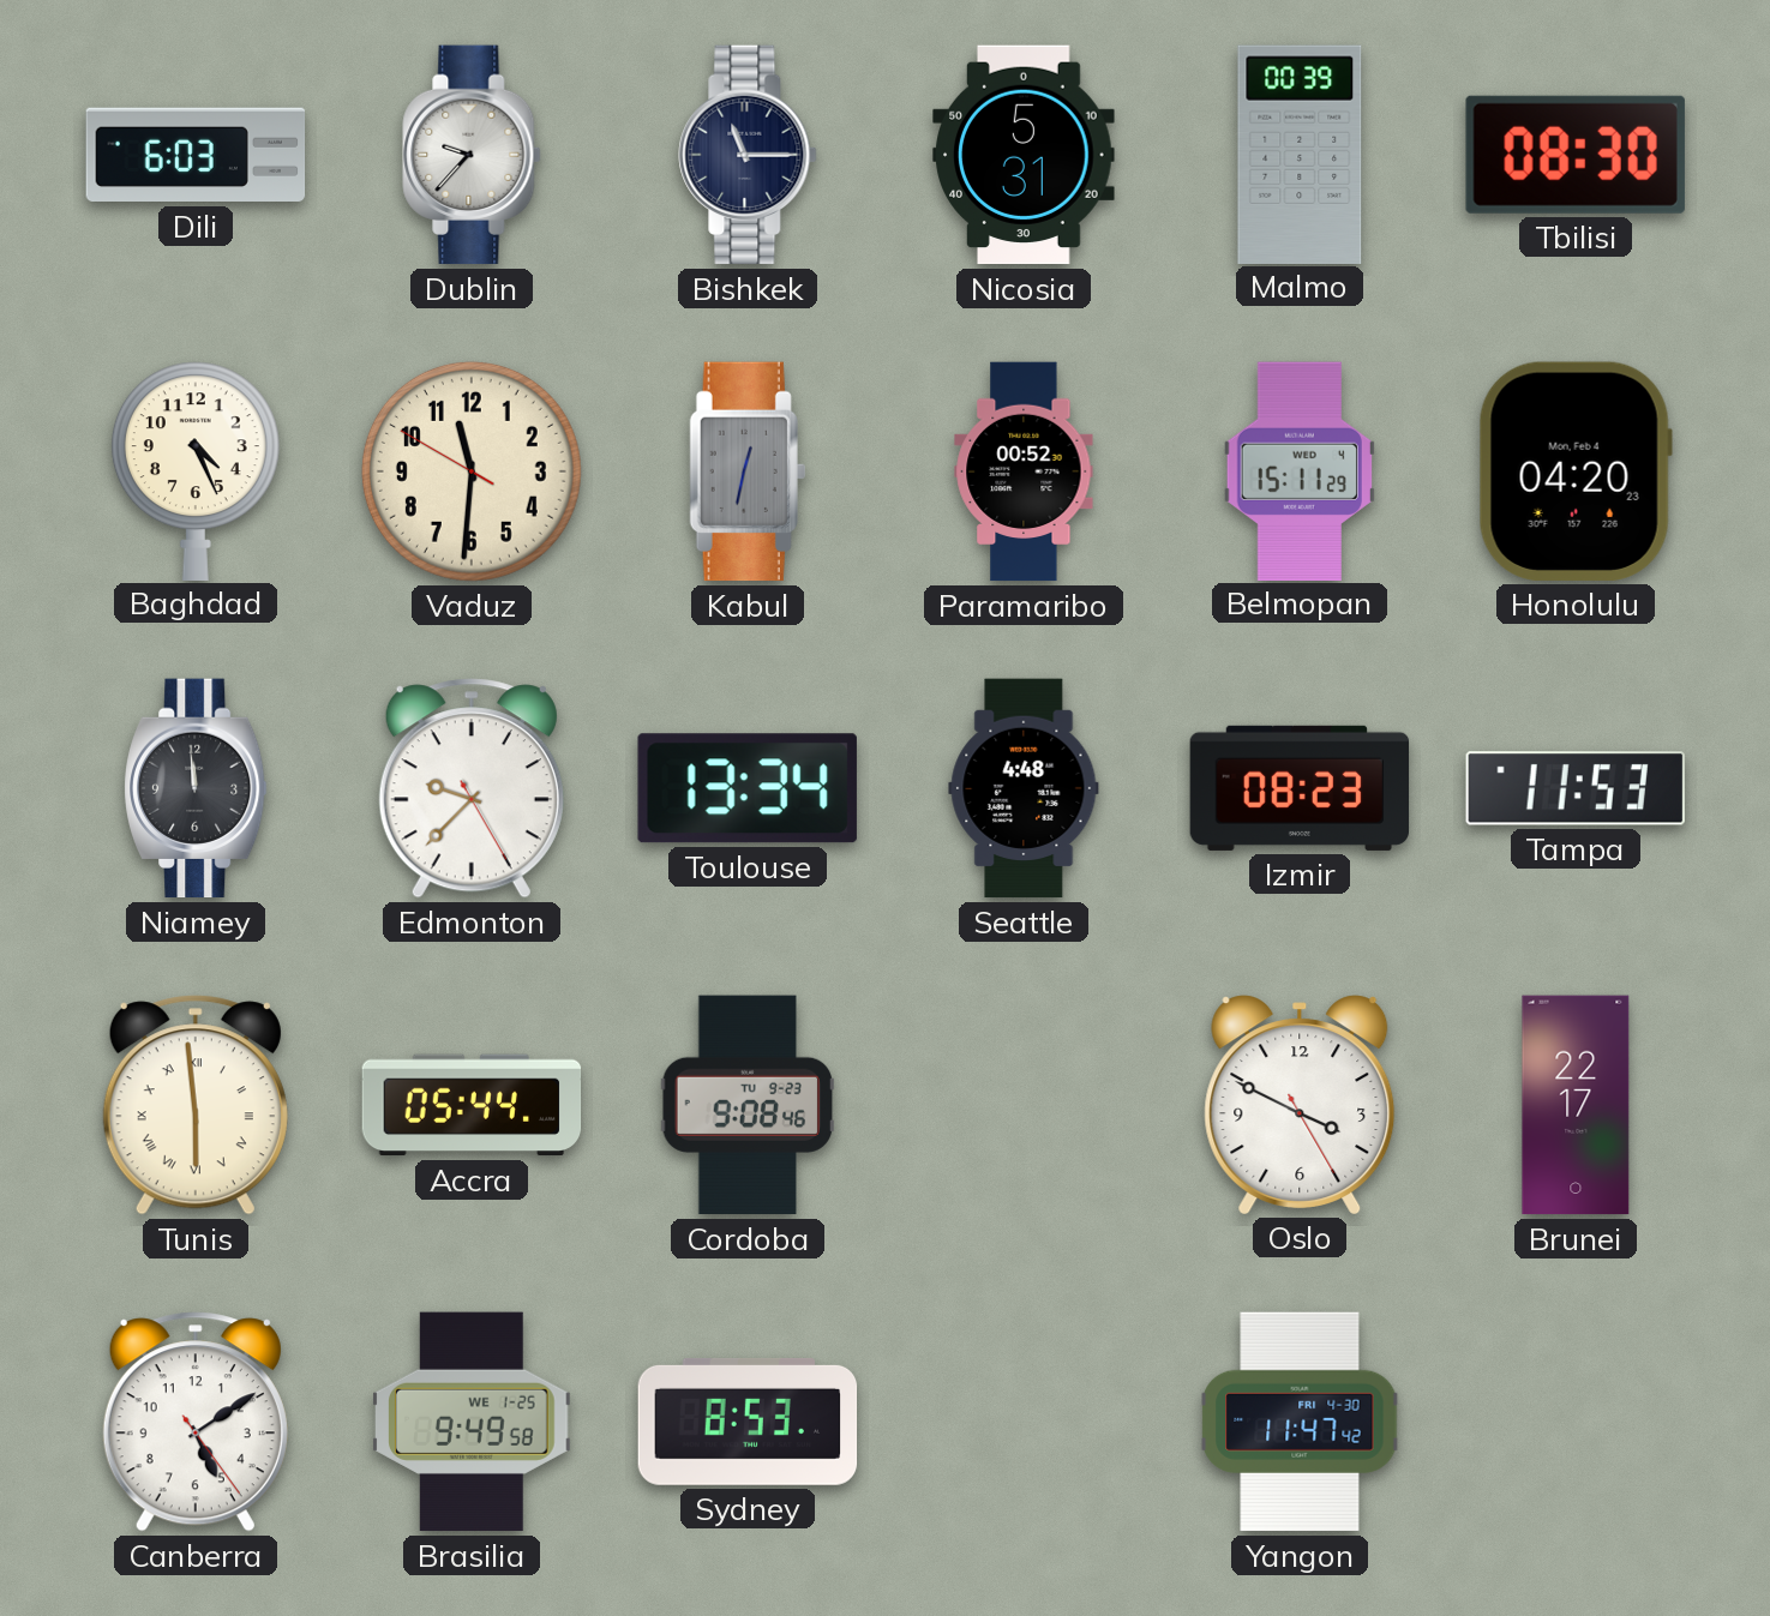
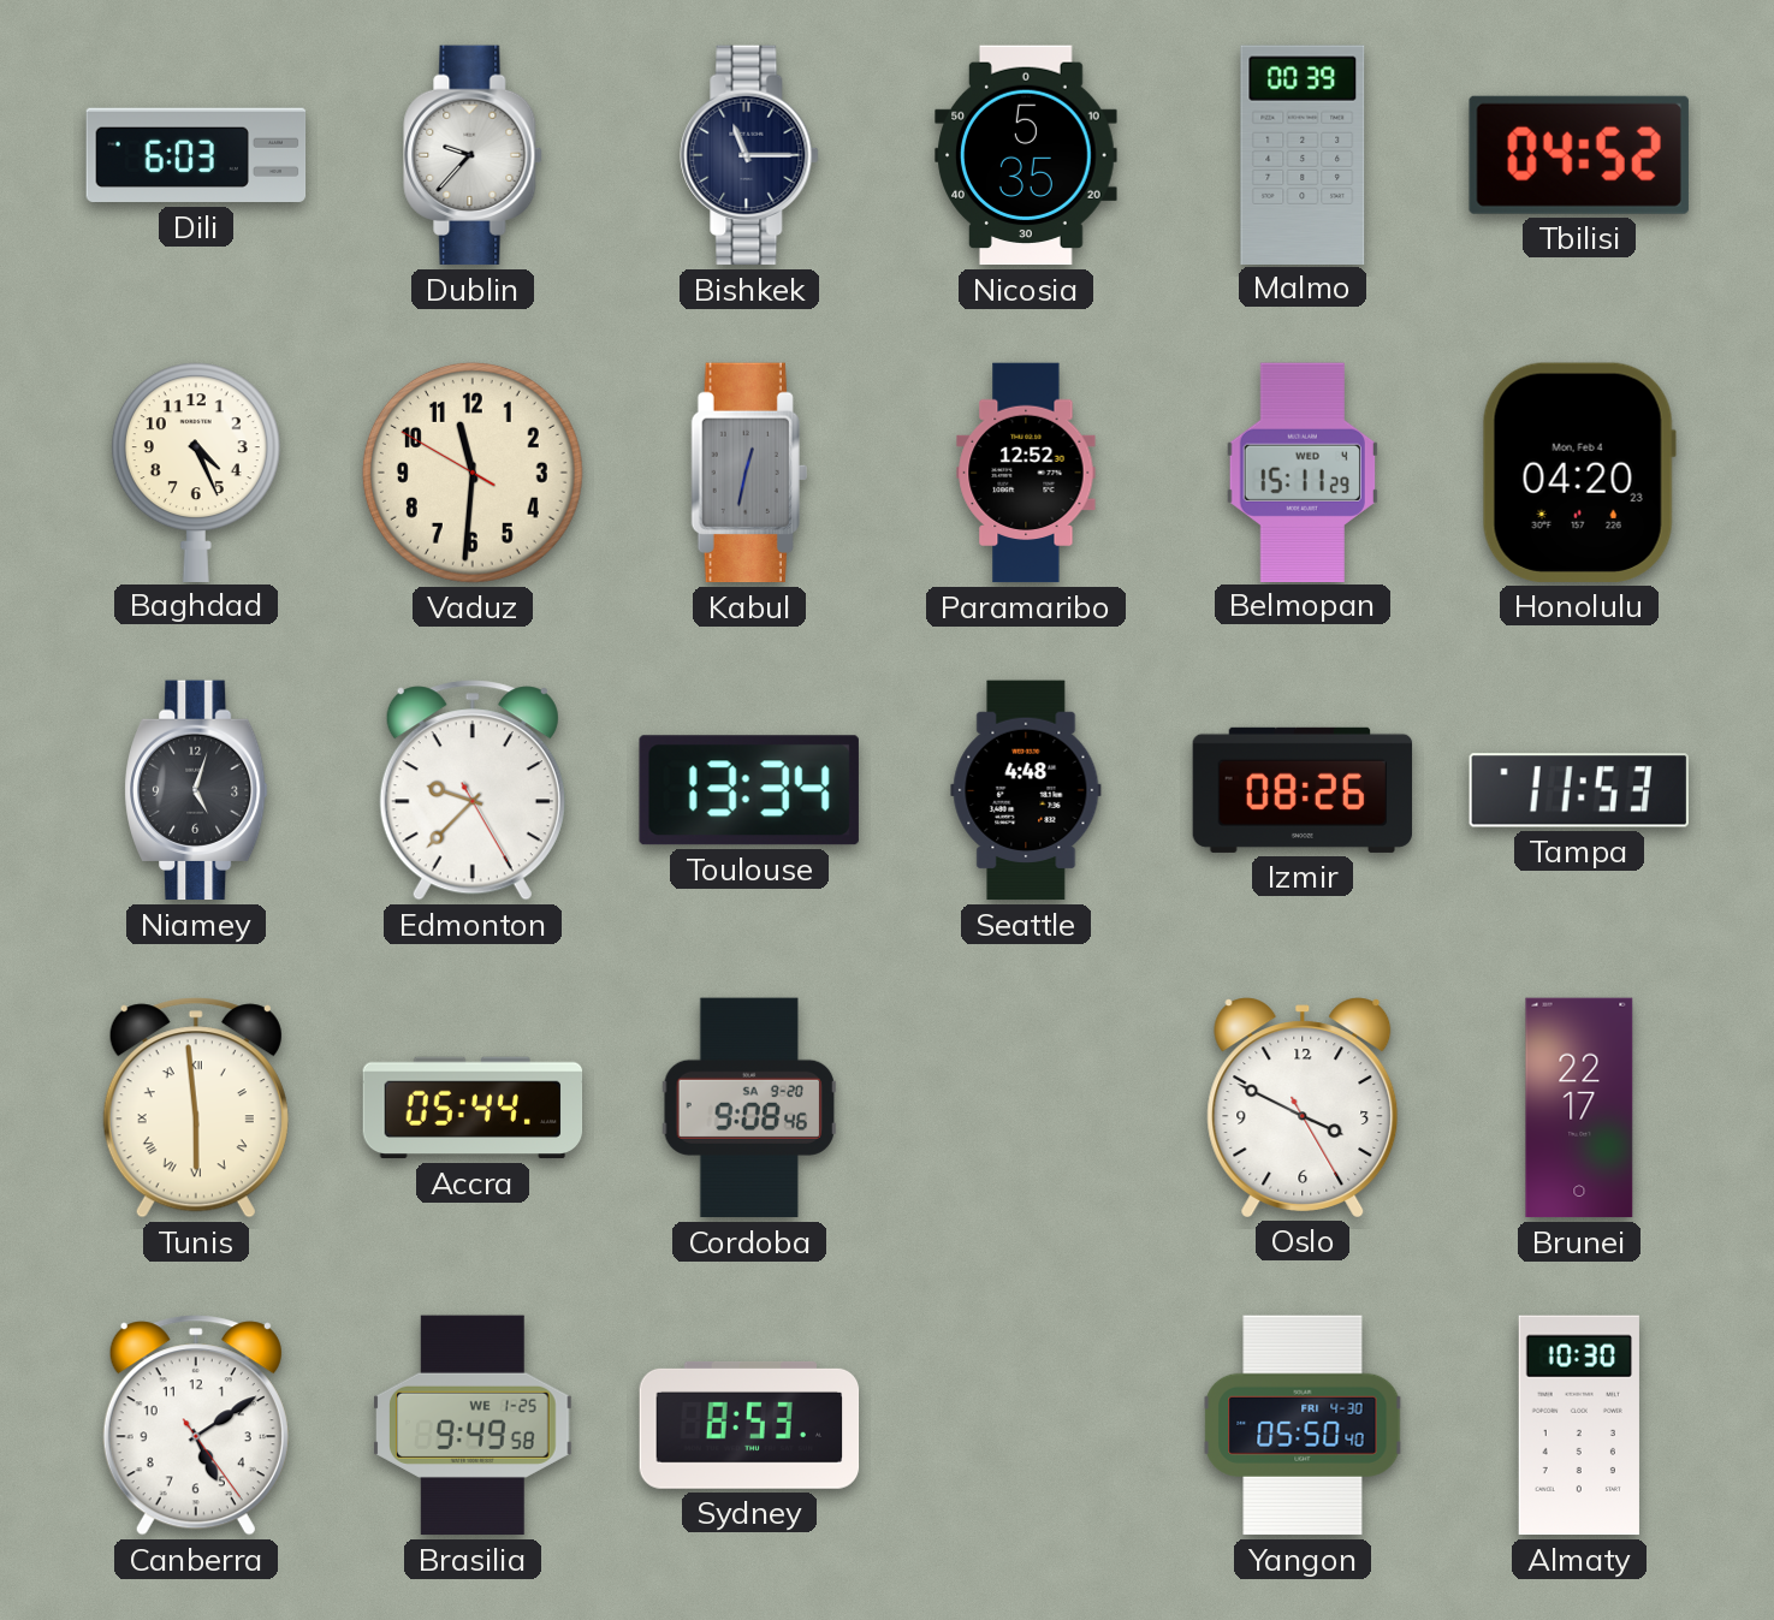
Nicosia: 5:31 -> 5:35 (1026, 155)
Tbilisi: 08:30 -> 04:52 (1579, 155)
Paramaribo: 00:52 -> 12:52 (1026, 473)
Niamey: 11:59 -> 5:03 (196, 790)
Izmir: 08:23 -> 08:26 (1303, 790)
Cordoba date: TU 9-23 -> SA 9-20 (749, 1108)
Yangon: 11:47 -> 05:50 (1303, 1425)
Almaty: none -> 10:30 (1579, 1425)
